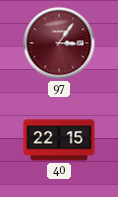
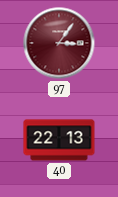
40: 22:15 -> 22:13 (59, 140)
